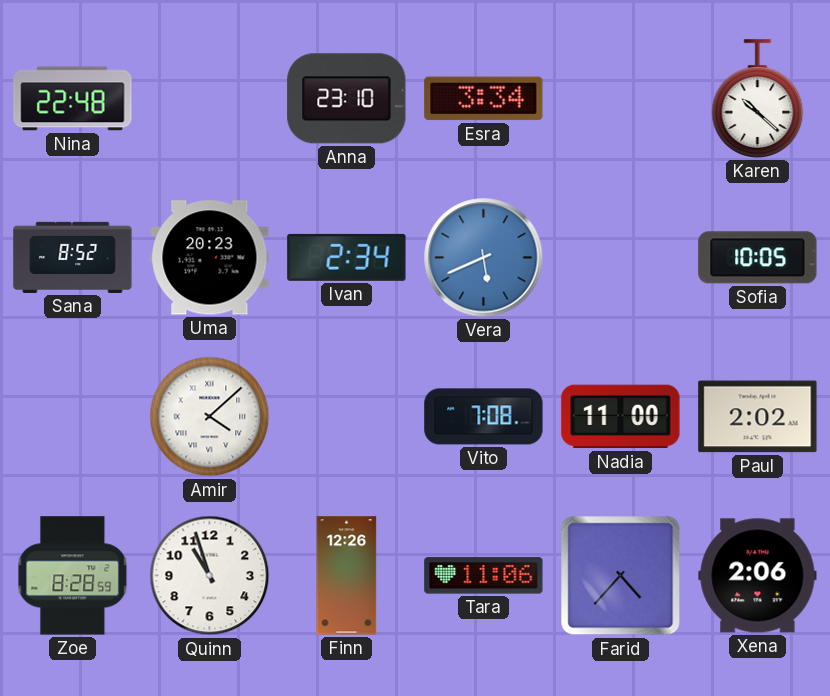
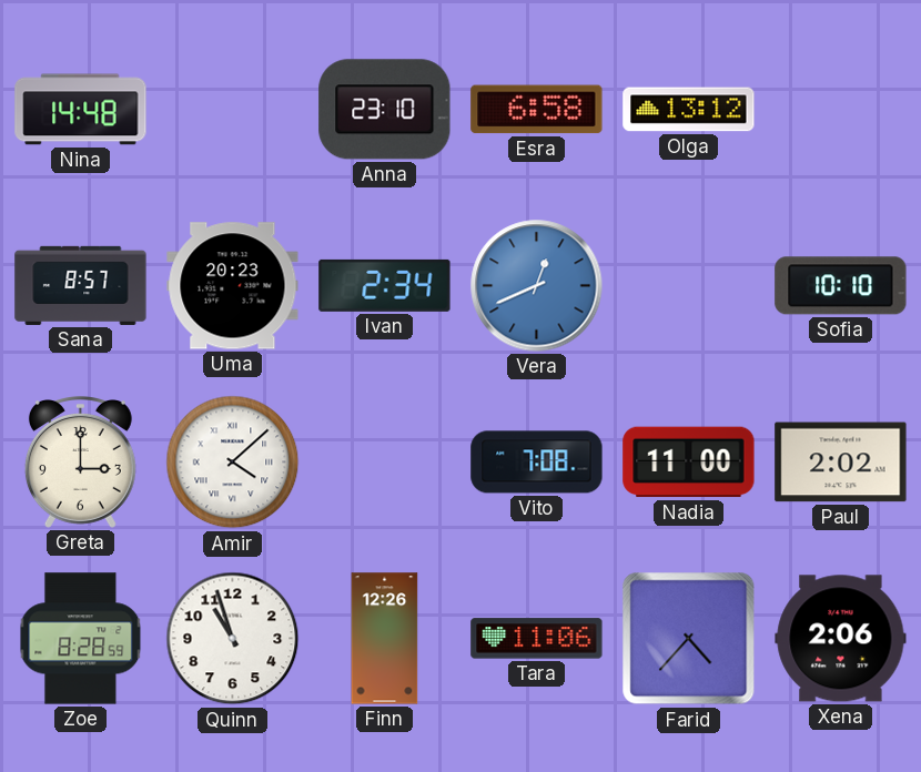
Nina: 22:48 -> 14:48 (81, 110)
Esra: 3:34 -> 6:58 (537, 110)
Olga: none -> 13:12 (689, 110)
Karen: 10:22 -> none (758, 99)
Sana: 8:52 -> 8:57 (81, 285)
Vera: 5:41 -> 12:41 (537, 286)
Sofia: 10:05 -> 10:10 (841, 286)
Greta: none -> 3:00 (80, 463)
